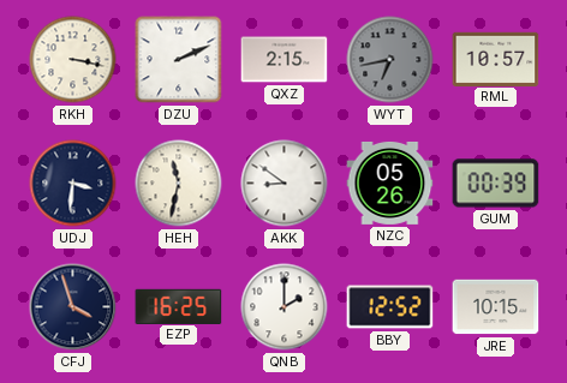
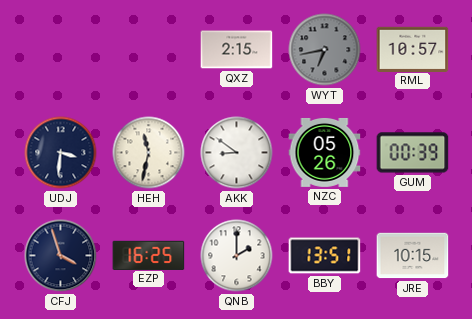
RKH: 3:17 -> none (73, 60)
DZU: 2:11 -> none (179, 60)
BBY: 12:52 -> 13:51 (325, 256)
